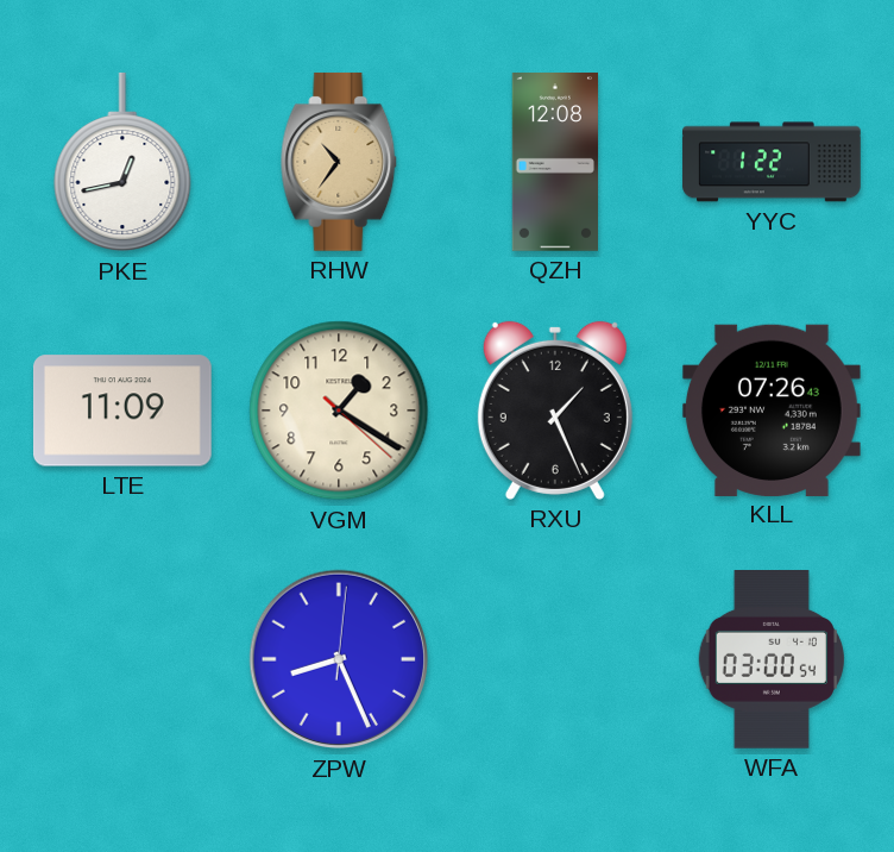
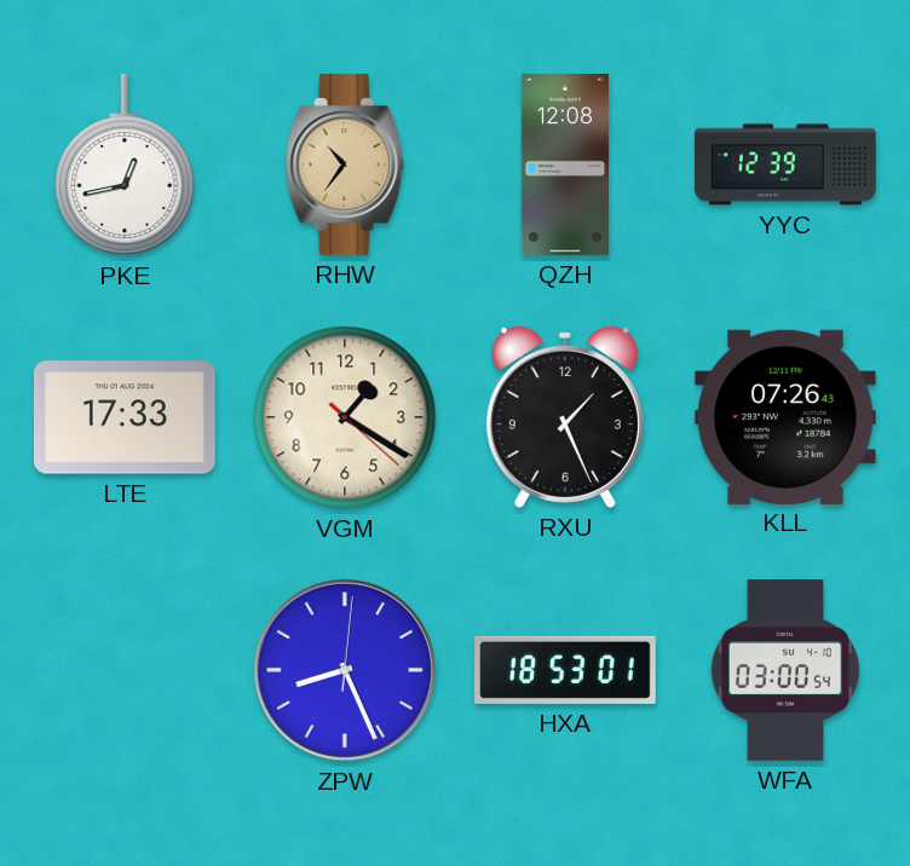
YYC: 1:22 -> 12:39 (785, 164)
LTE: 11:09 -> 17:33 (125, 417)
HXA: none -> 18:53 (566, 670)
